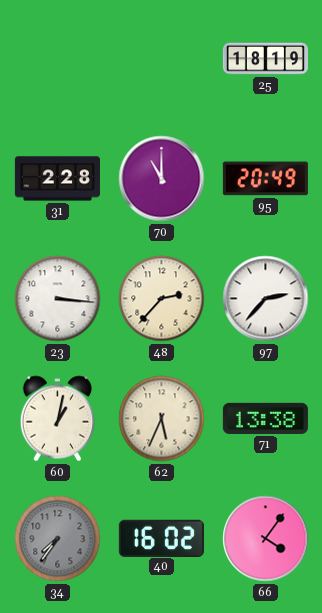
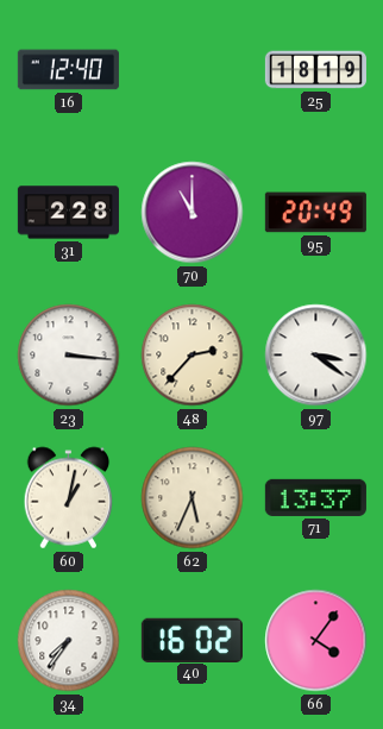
16: none -> 12:40 (68, 70)
97: 2:37 -> 3:21 (316, 356)
71: 13:38 -> 13:37 (315, 497)
34 dial: grey -> white (69, 641)
